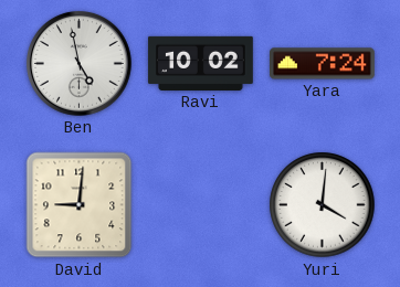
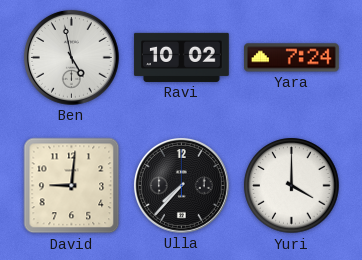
Ulla: none -> 7:37 (181, 185)
Yuri: 4:01 -> 4:00 (292, 186)
